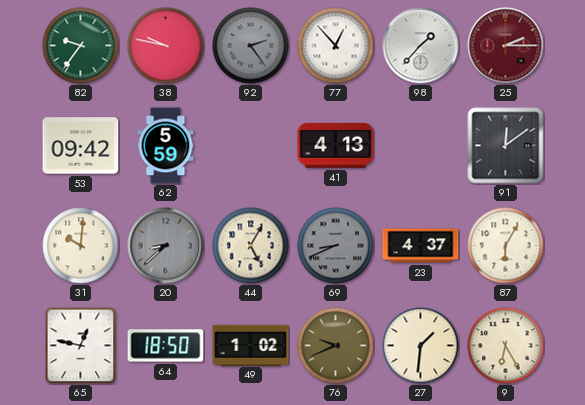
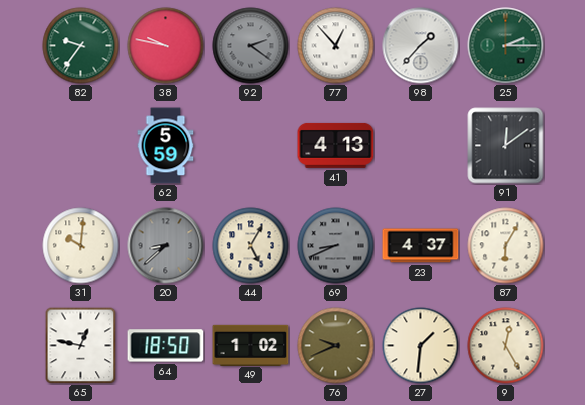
92: 2:24 -> 2:21 (251, 46)
25 dial: burgundy -> green (506, 46)
53: 09:42 -> none (81, 146)
9: 6:25 -> 12:25 (506, 346)
